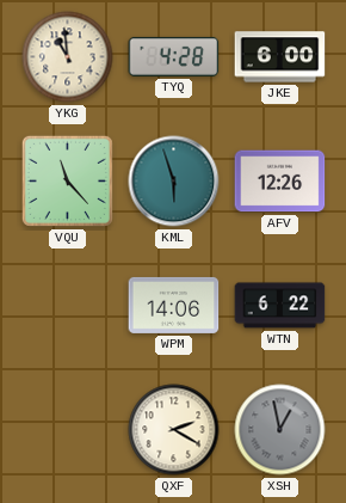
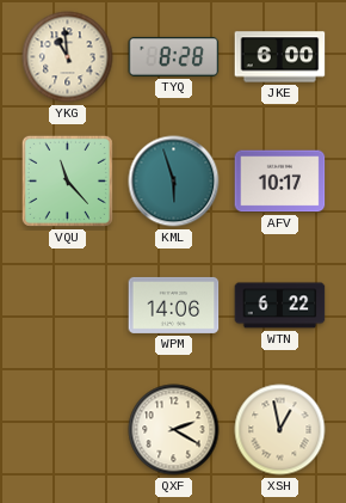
TYQ: 4:28 -> 8:28 (174, 56)
AFV: 12:26 -> 10:17 (280, 182)
XSH dial: grey -> cream (280, 430)
